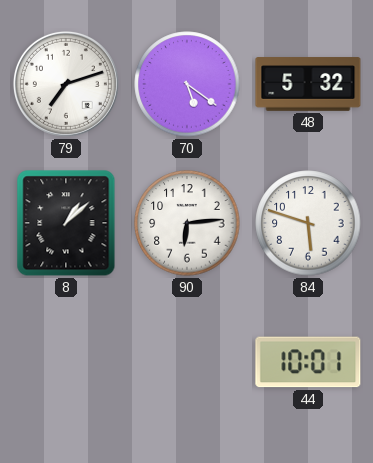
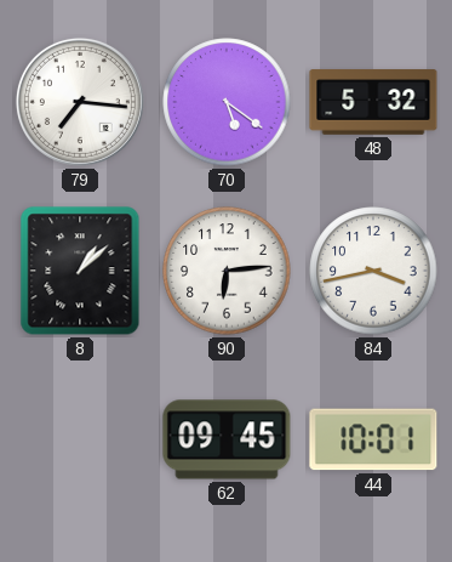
79: 7:12 -> 7:16 (80, 102)
84: 5:48 -> 3:43 (373, 271)
62: none -> 09:45 (227, 439)
